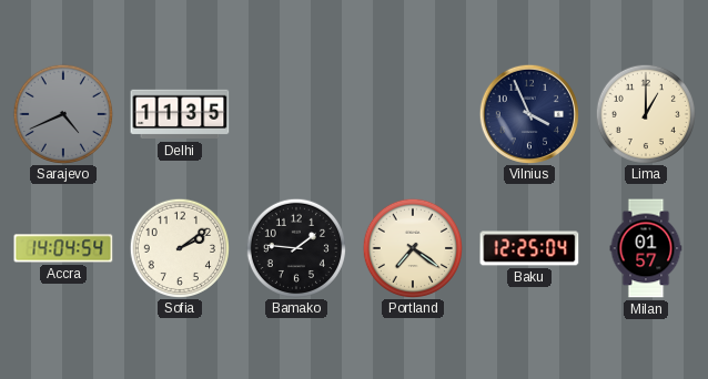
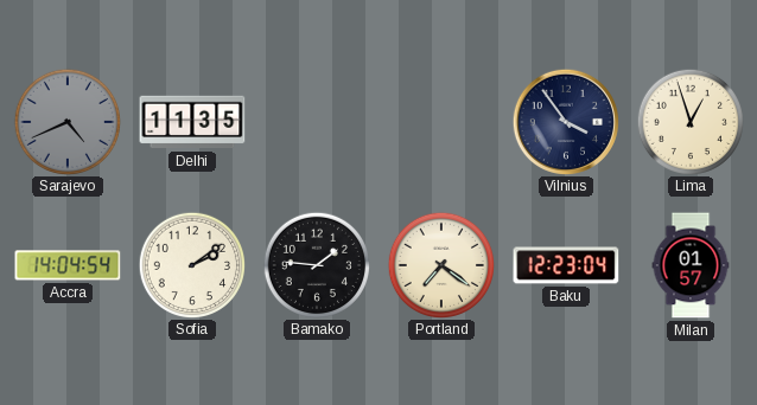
Vilnius: 3:56 -> 3:54 (565, 121)
Lima: 1:00 -> 12:57 (689, 121)
Baku: 12:25 -> 12:23 (566, 265)
